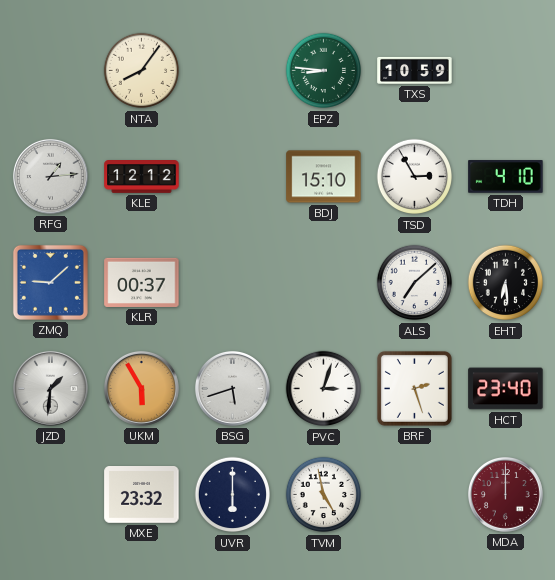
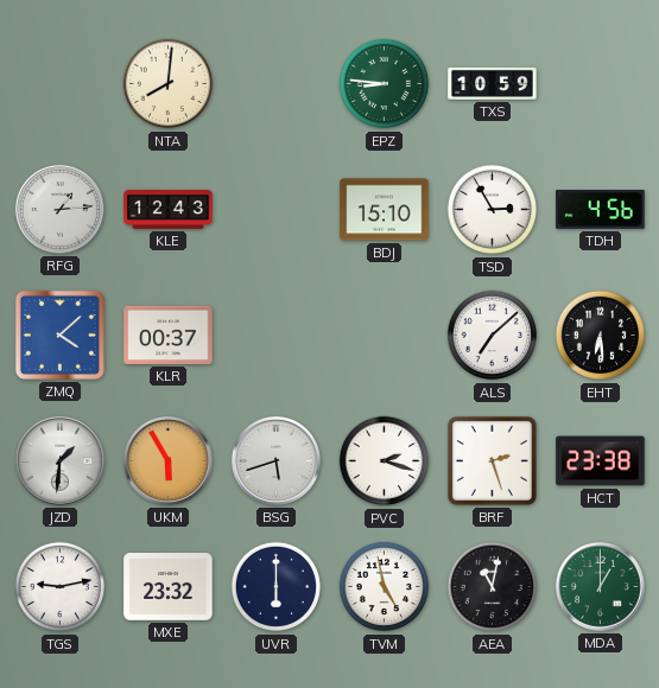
NTA: 8:06 -> 8:01 (169, 84)
KLE: 12:12 -> 12:43 (169, 210)
TDH: 4:10 -> 4:56 (601, 210)
ZMQ: 9:08 -> 4:08 (59, 335)
PVC: 3:03 -> 2:18 (385, 461)
HCT: 23:40 -> 23:38 (601, 461)
TGS: none -> 9:13 (61, 587)
AEA: none -> 11:02 (493, 587)
MDA: 12:00 -> 1:00 (600, 586)
MDA dial: burgundy -> green (600, 586)
